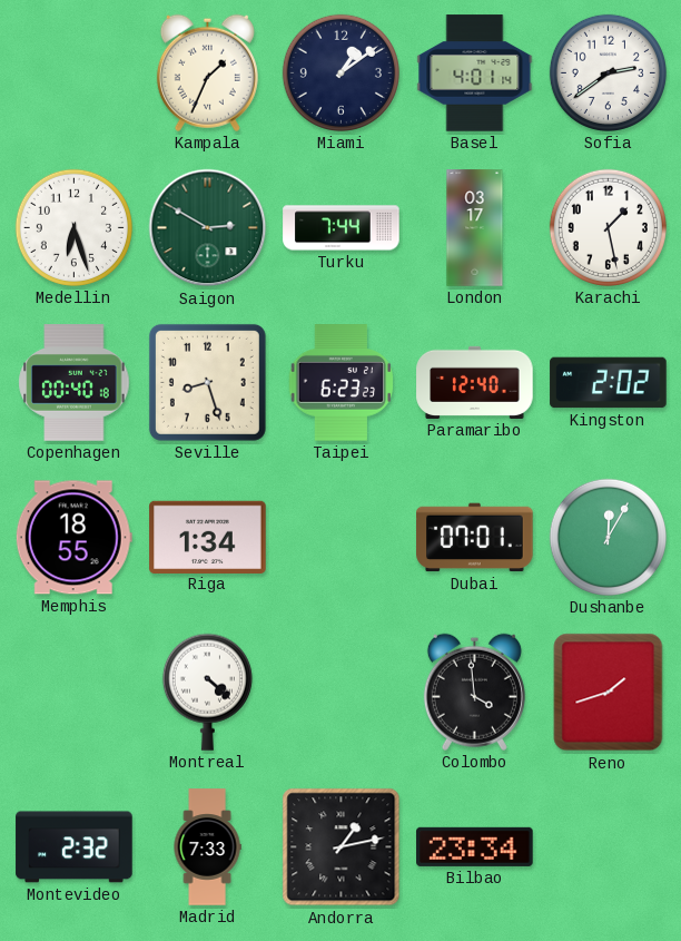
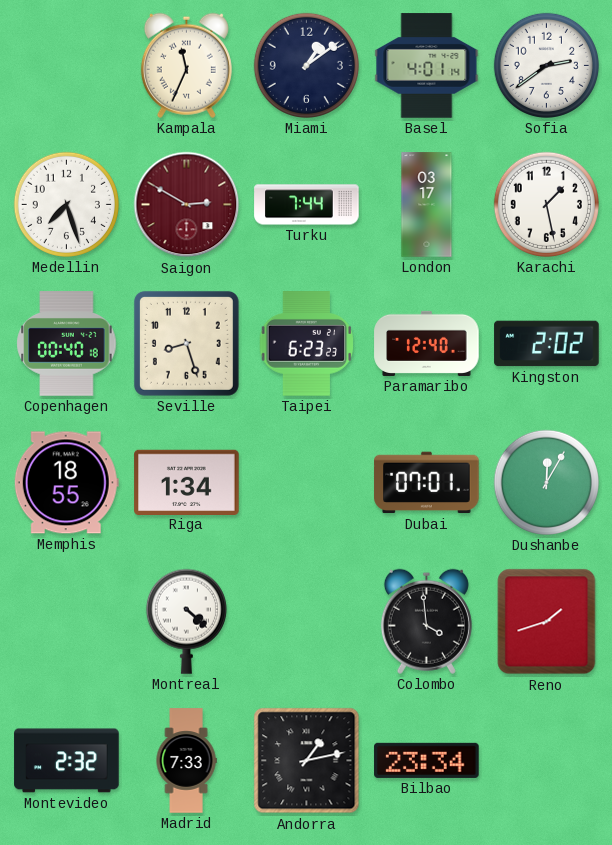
Kampala: 1:34 -> 11:34 (186, 65)
Medellin: 6:27 -> 7:27 (66, 204)
Saigon dial: green -> burgundy (187, 205)
